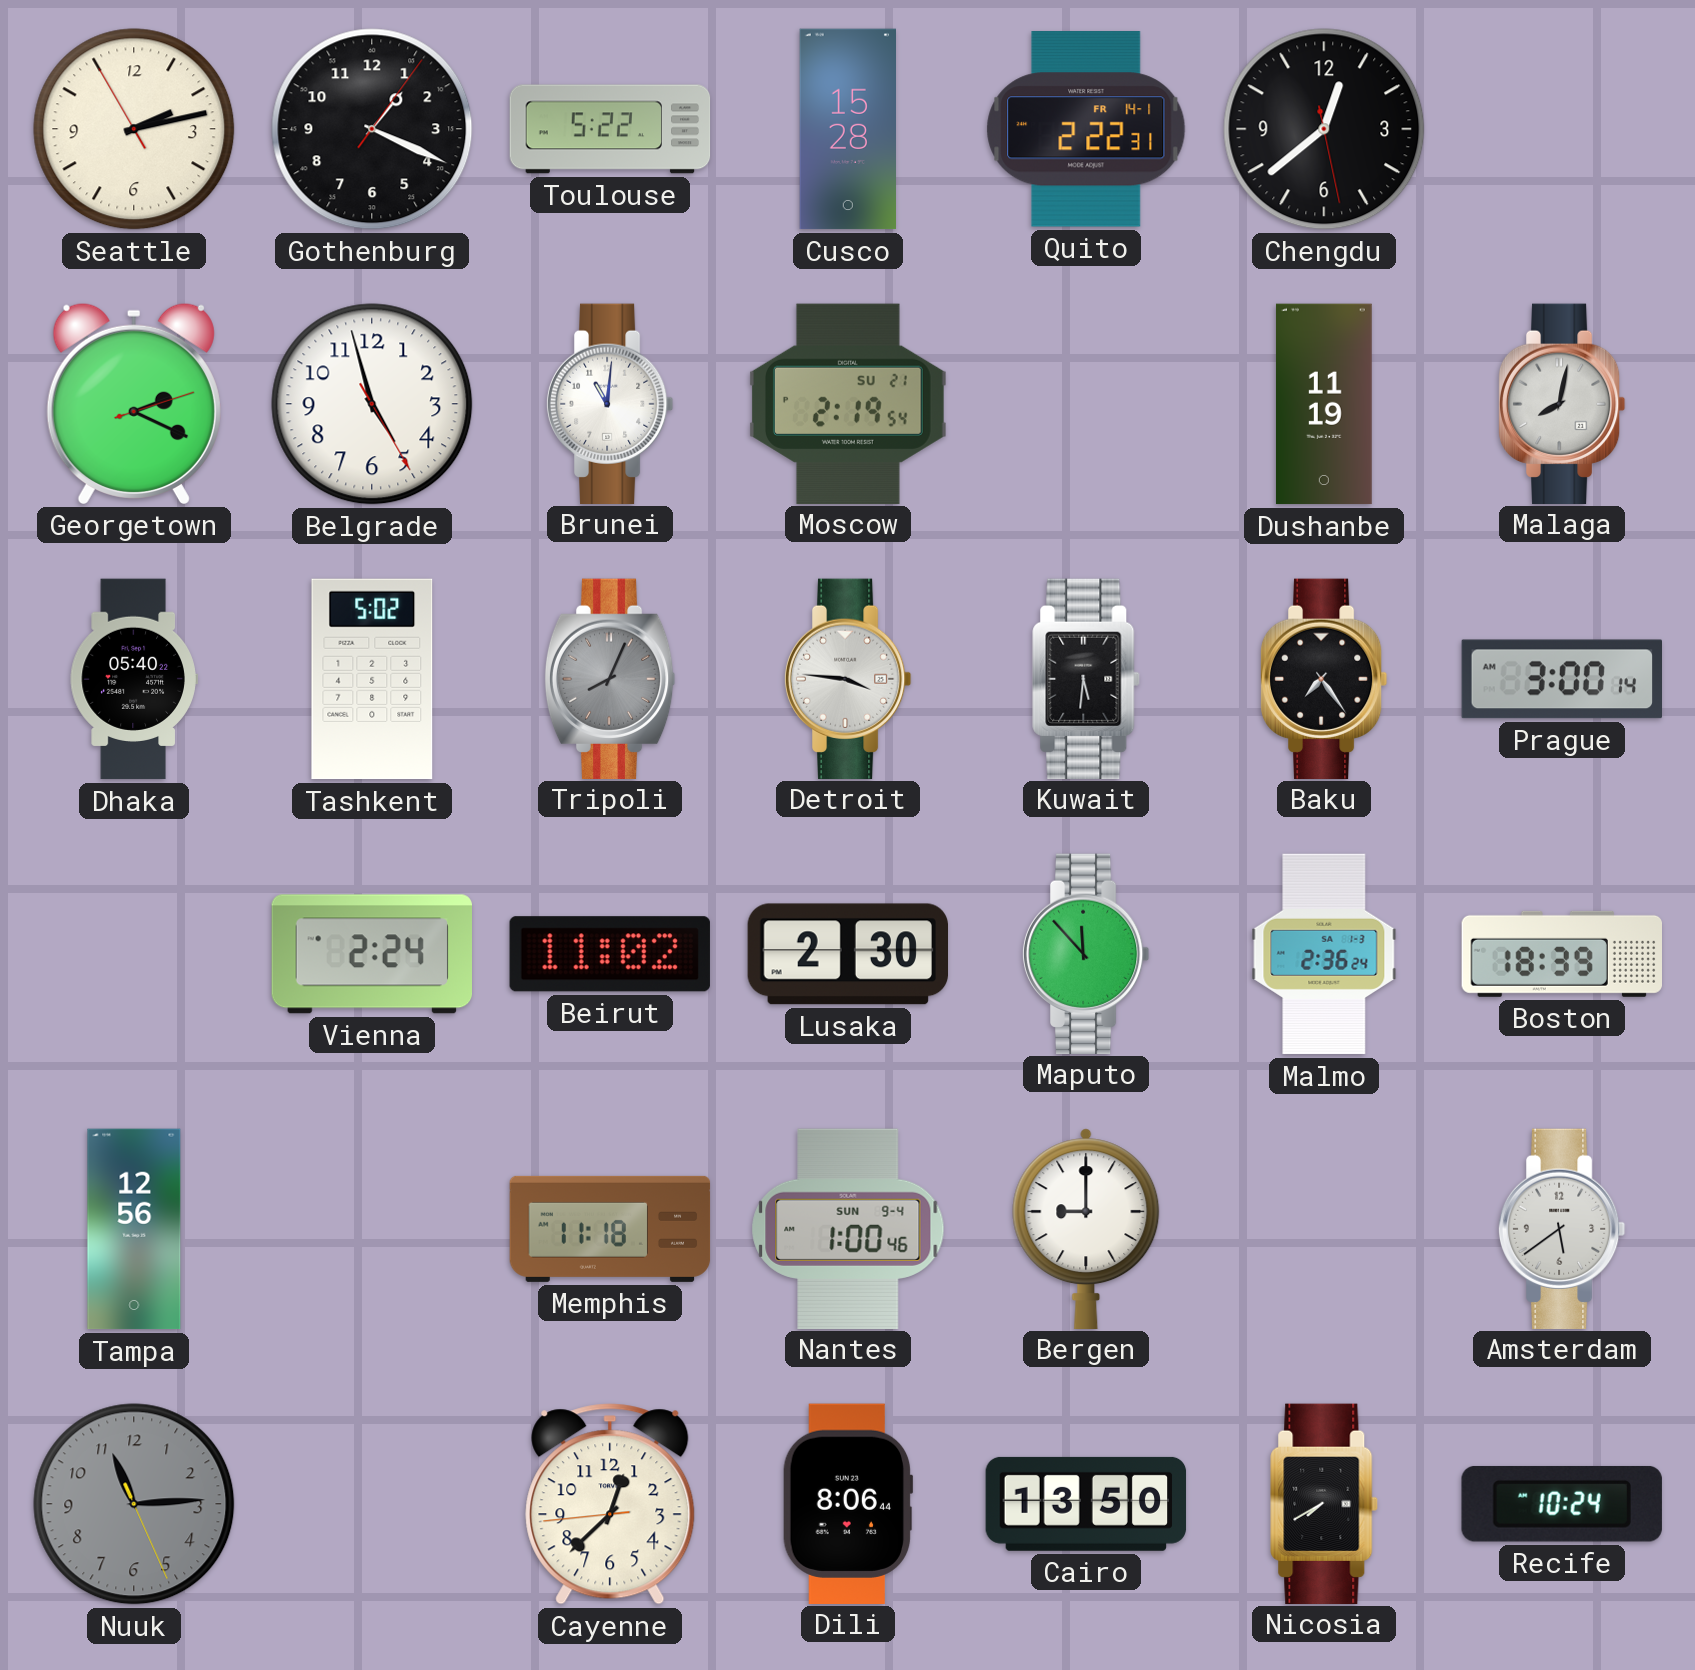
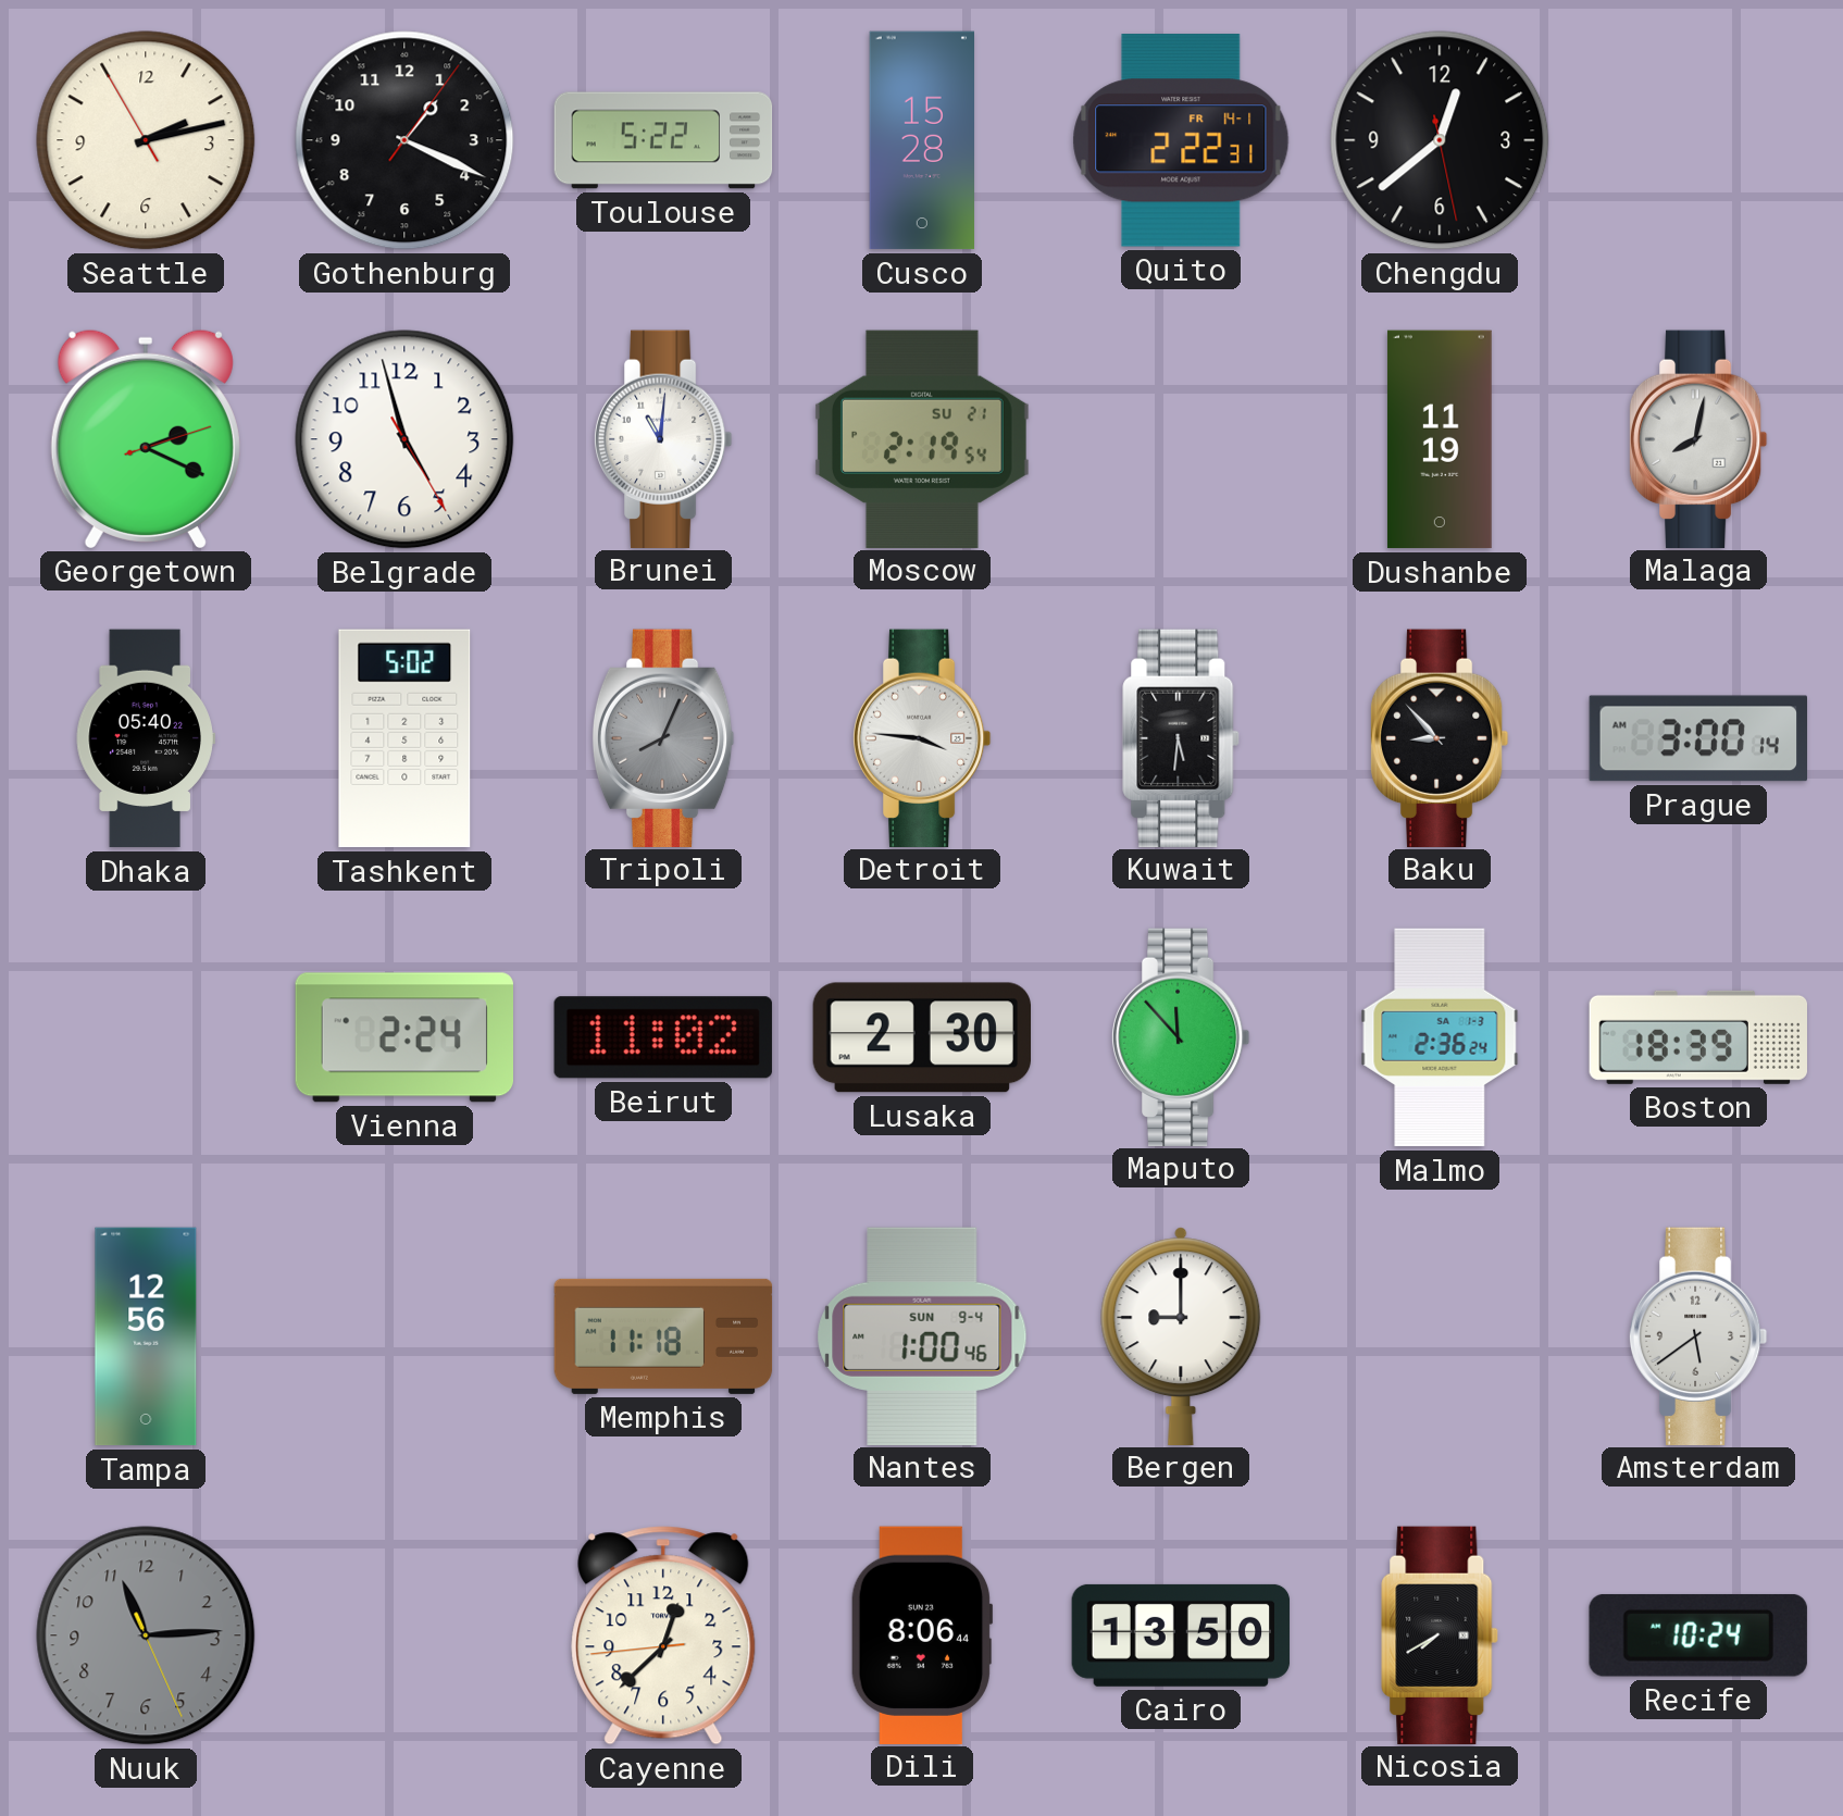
Baku: 7:24 -> 8:53 (1440, 737)
